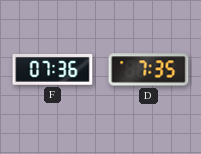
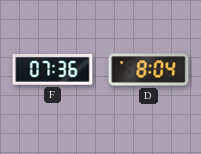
D: 7:35 -> 8:04 (149, 70)
